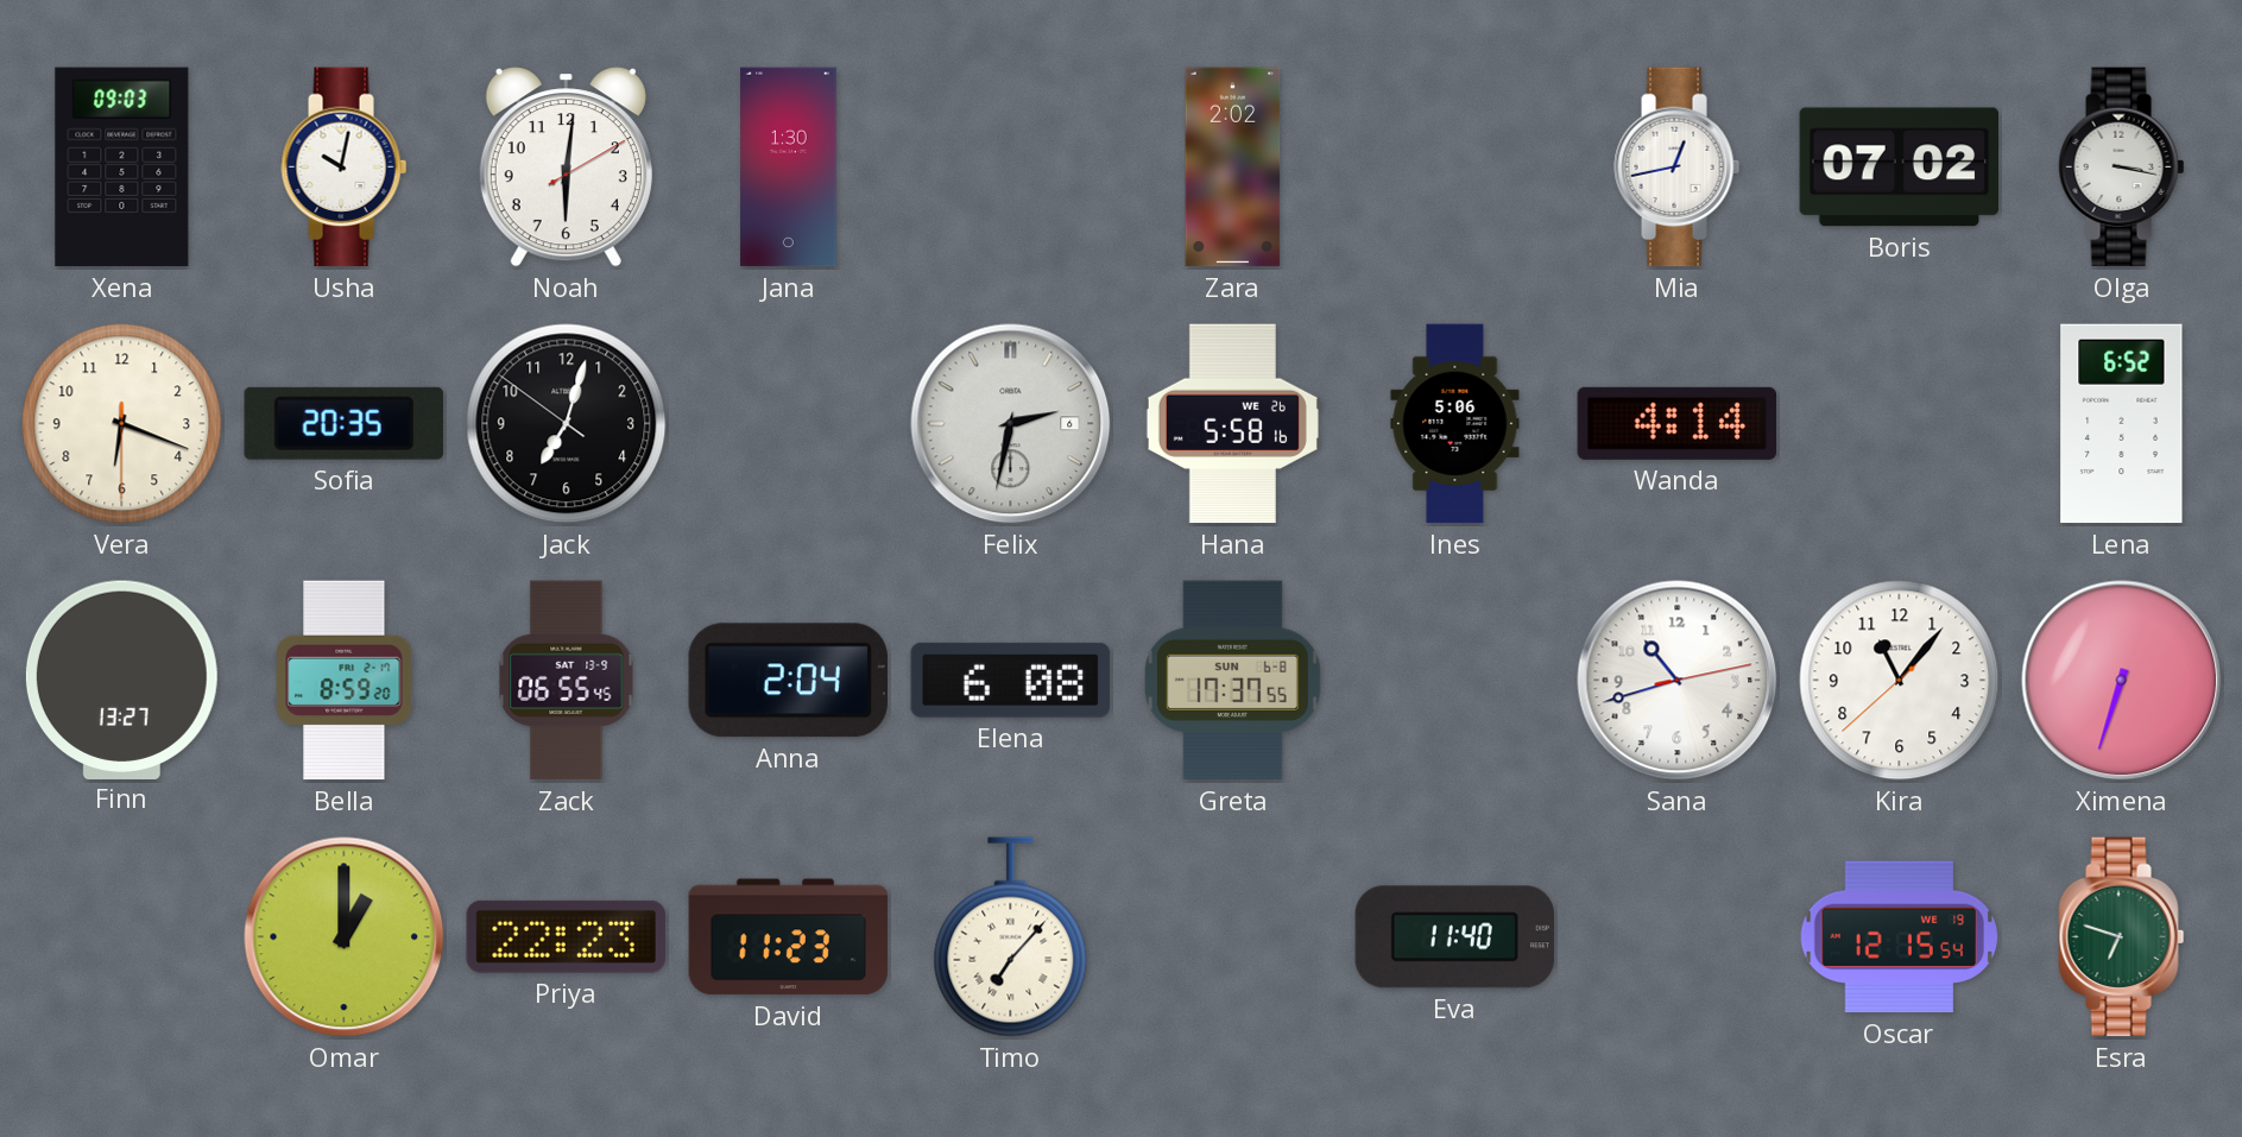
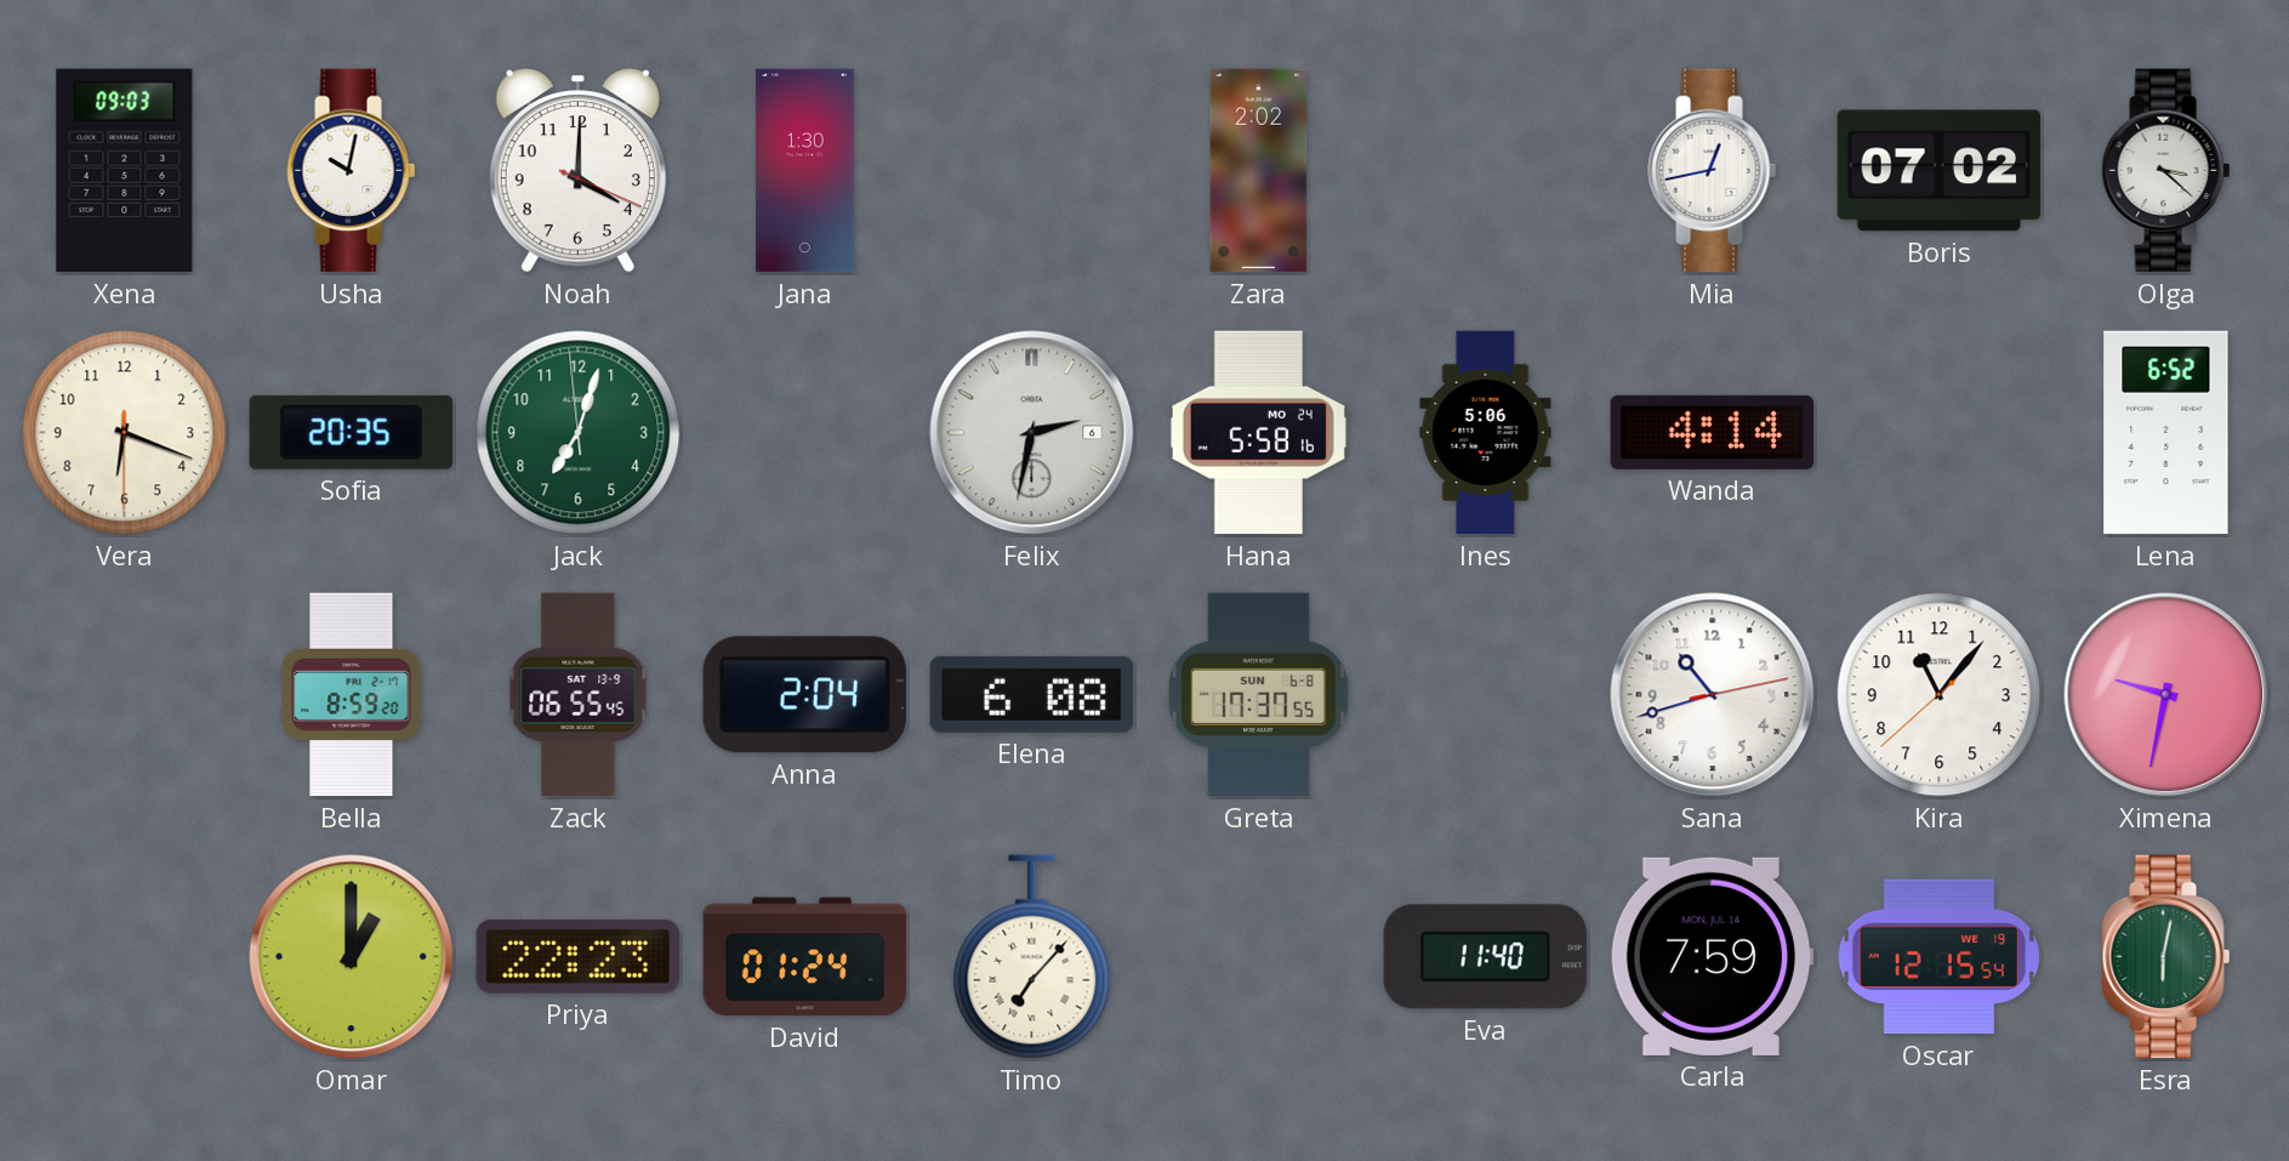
Noah: 6:01 -> 4:00 (577, 171)
Olga: 3:17 -> 3:22 (2166, 171)
Jack: 7:02:51 -> 7:02:59 (579, 433)
Jack dial: black -> green (579, 433)
Hana date: WE 26 -> MO 24 (1258, 433)
Finn: 13:27 -> none (121, 680)
Ximena: 6:33 -> 9:32 (2166, 695)
David: 11:23 -> 01:24 (805, 957)
Carla: none -> 7:59 (1712, 956)
Esra: 6:48 -> 6:02 (2166, 957)
